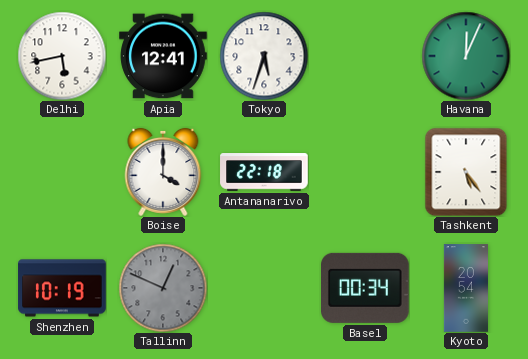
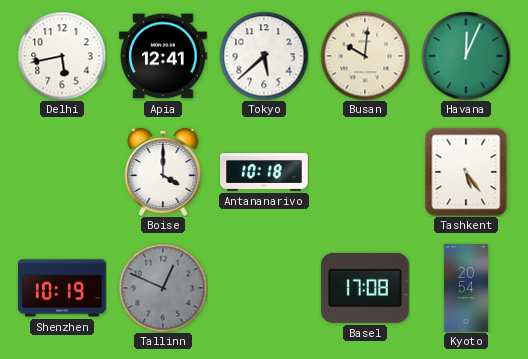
Tokyo: 5:33 -> 5:38 (264, 56)
Busan: none -> 10:01 (365, 56)
Antananarivo: 22:18 -> 10:18 (264, 172)
Basel: 00:34 -> 17:08 (366, 288)
